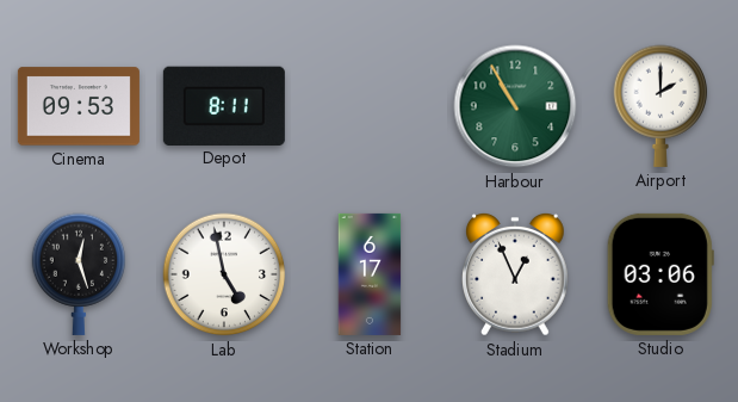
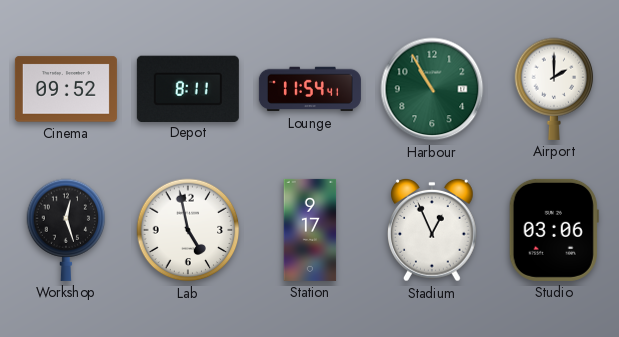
Cinema: 09:53 -> 09:52 (66, 89)
Lounge: none -> 11:54 (310, 89)
Station: 6:17 -> 9:17 (310, 230)
